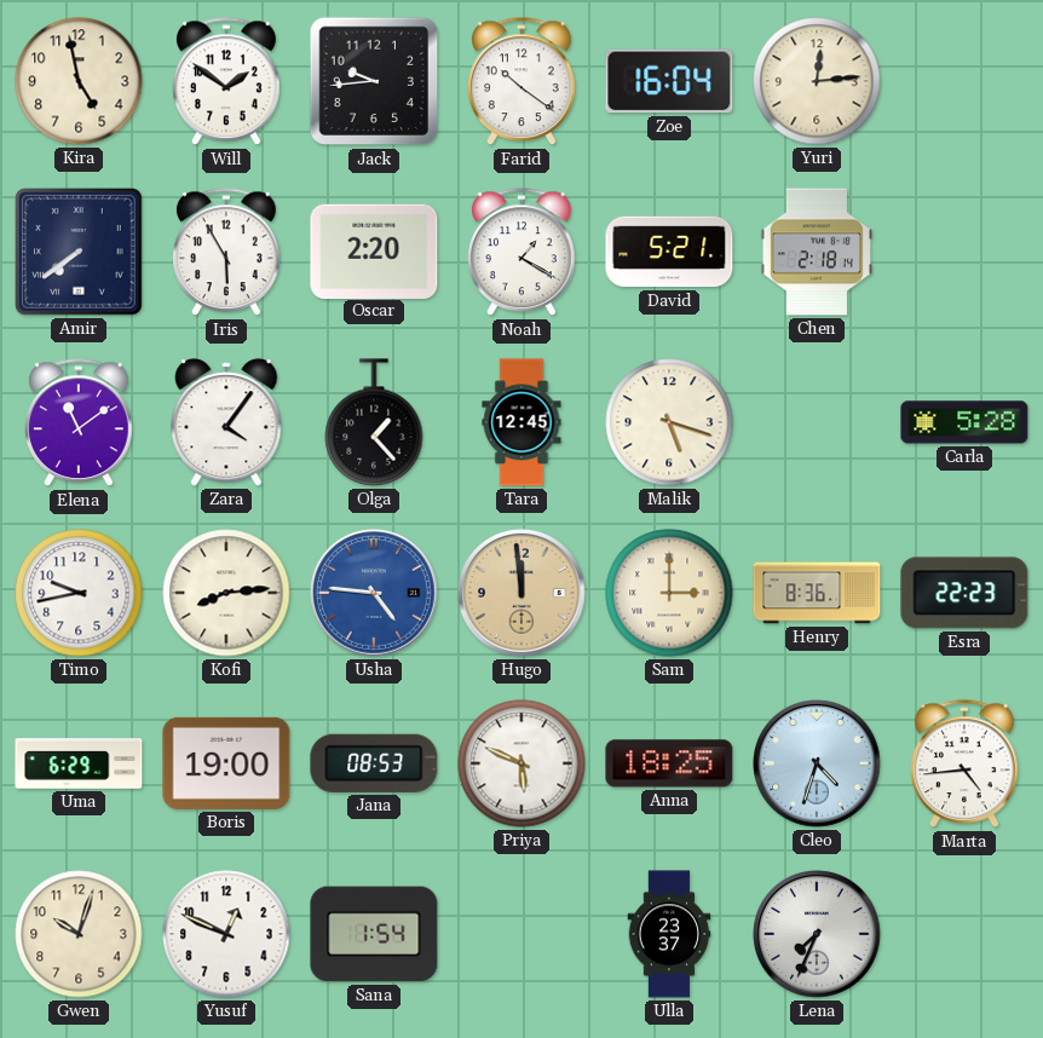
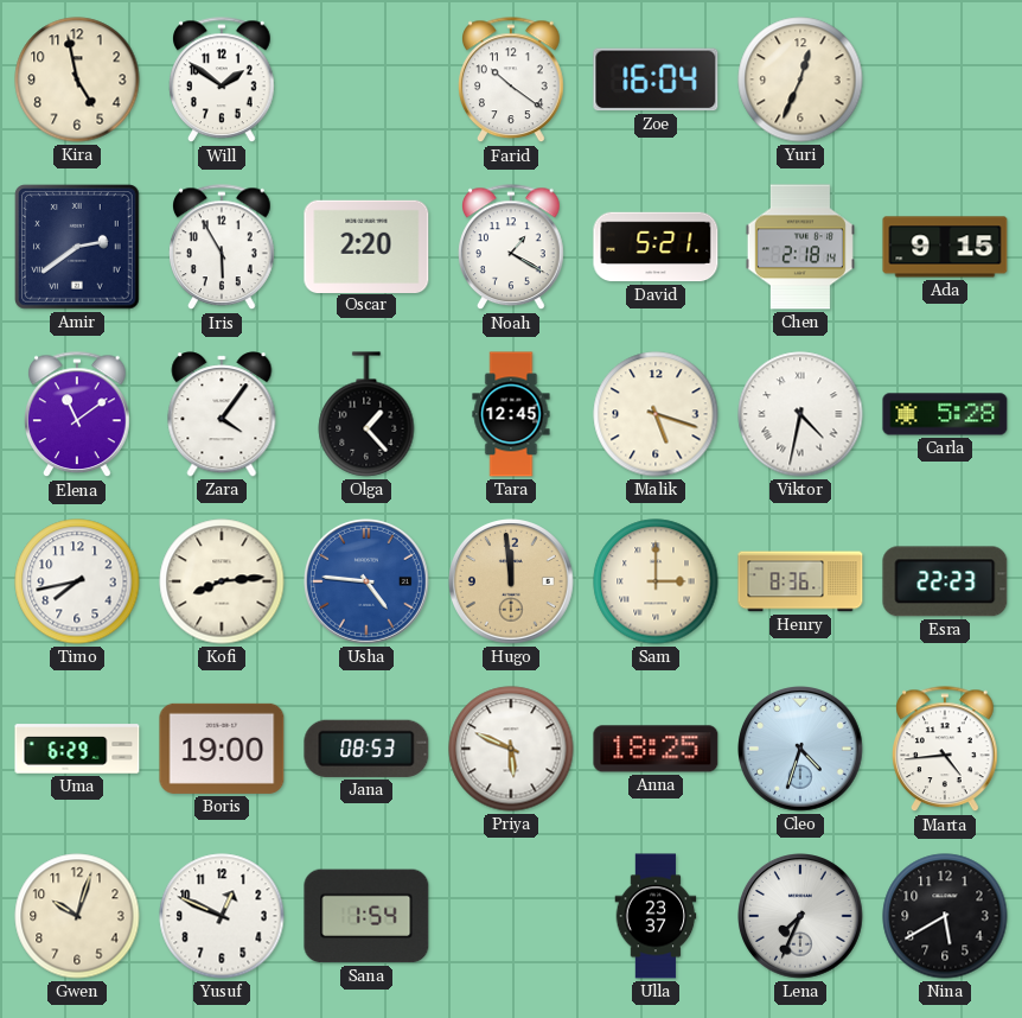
Jack: 9:44 -> none (374, 81)
Yuri: 12:14 -> 12:34 (800, 79)
Amir: 7:39 -> 2:39 (78, 248)
Ada: none -> 9:15 (945, 247)
Viktor: none -> 4:32 (800, 414)
Timo: 9:43 -> 7:43 (77, 581)
Nina: none -> 5:40 (945, 916)
